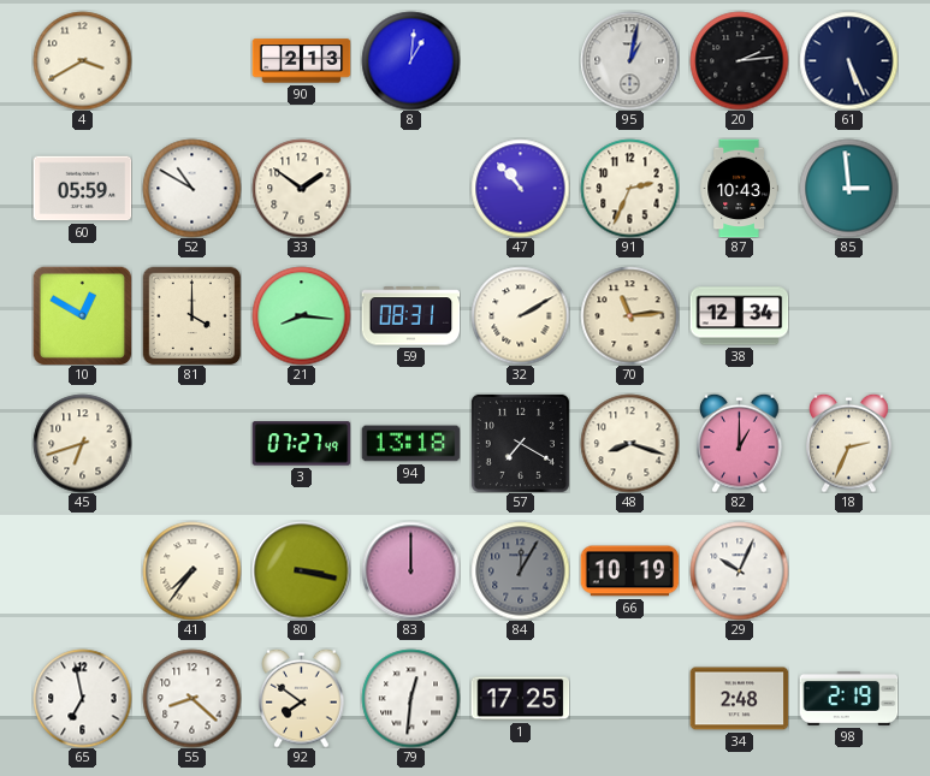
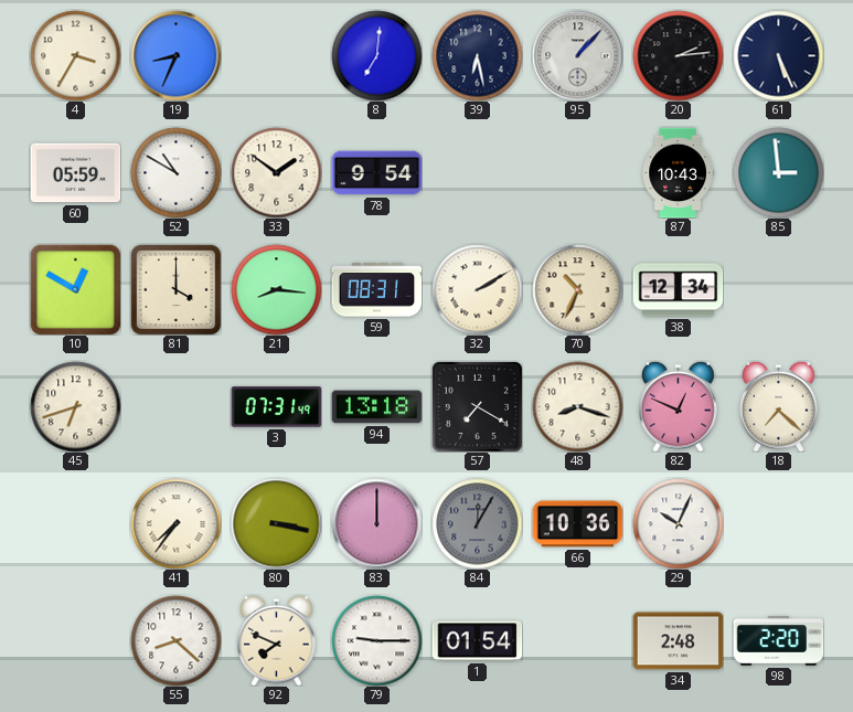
4: 3:40 -> 3:35 (75, 55)
19: none -> 8:34 (175, 55)
90: 2:13 -> none (301, 61)
8: 1:01 -> 7:01 (376, 55)
39: none -> 6:28 (477, 55)
95: 1:02 -> 1:07 (577, 55)
78: none -> 9:54 (376, 173)
47: 10:53 -> none (520, 188)
91: 2:34 -> none (629, 188)
70: 11:14 -> 10:34 (577, 289)
3: 07:27 -> 07:31 (276, 407)
82: 1:00 -> 12:49 (679, 406)
18: 2:34 -> 7:22 (779, 406)
66: 10:19 -> 10:36 (577, 524)
65: 6:58 -> none (82, 698)
92: 7:51 -> 7:49 (277, 640)
79: 12:31 -> 9:15 (376, 640)
1: 17:25 -> 01:54 (477, 641)
98: 2:19 -> 2:20 (778, 641)
